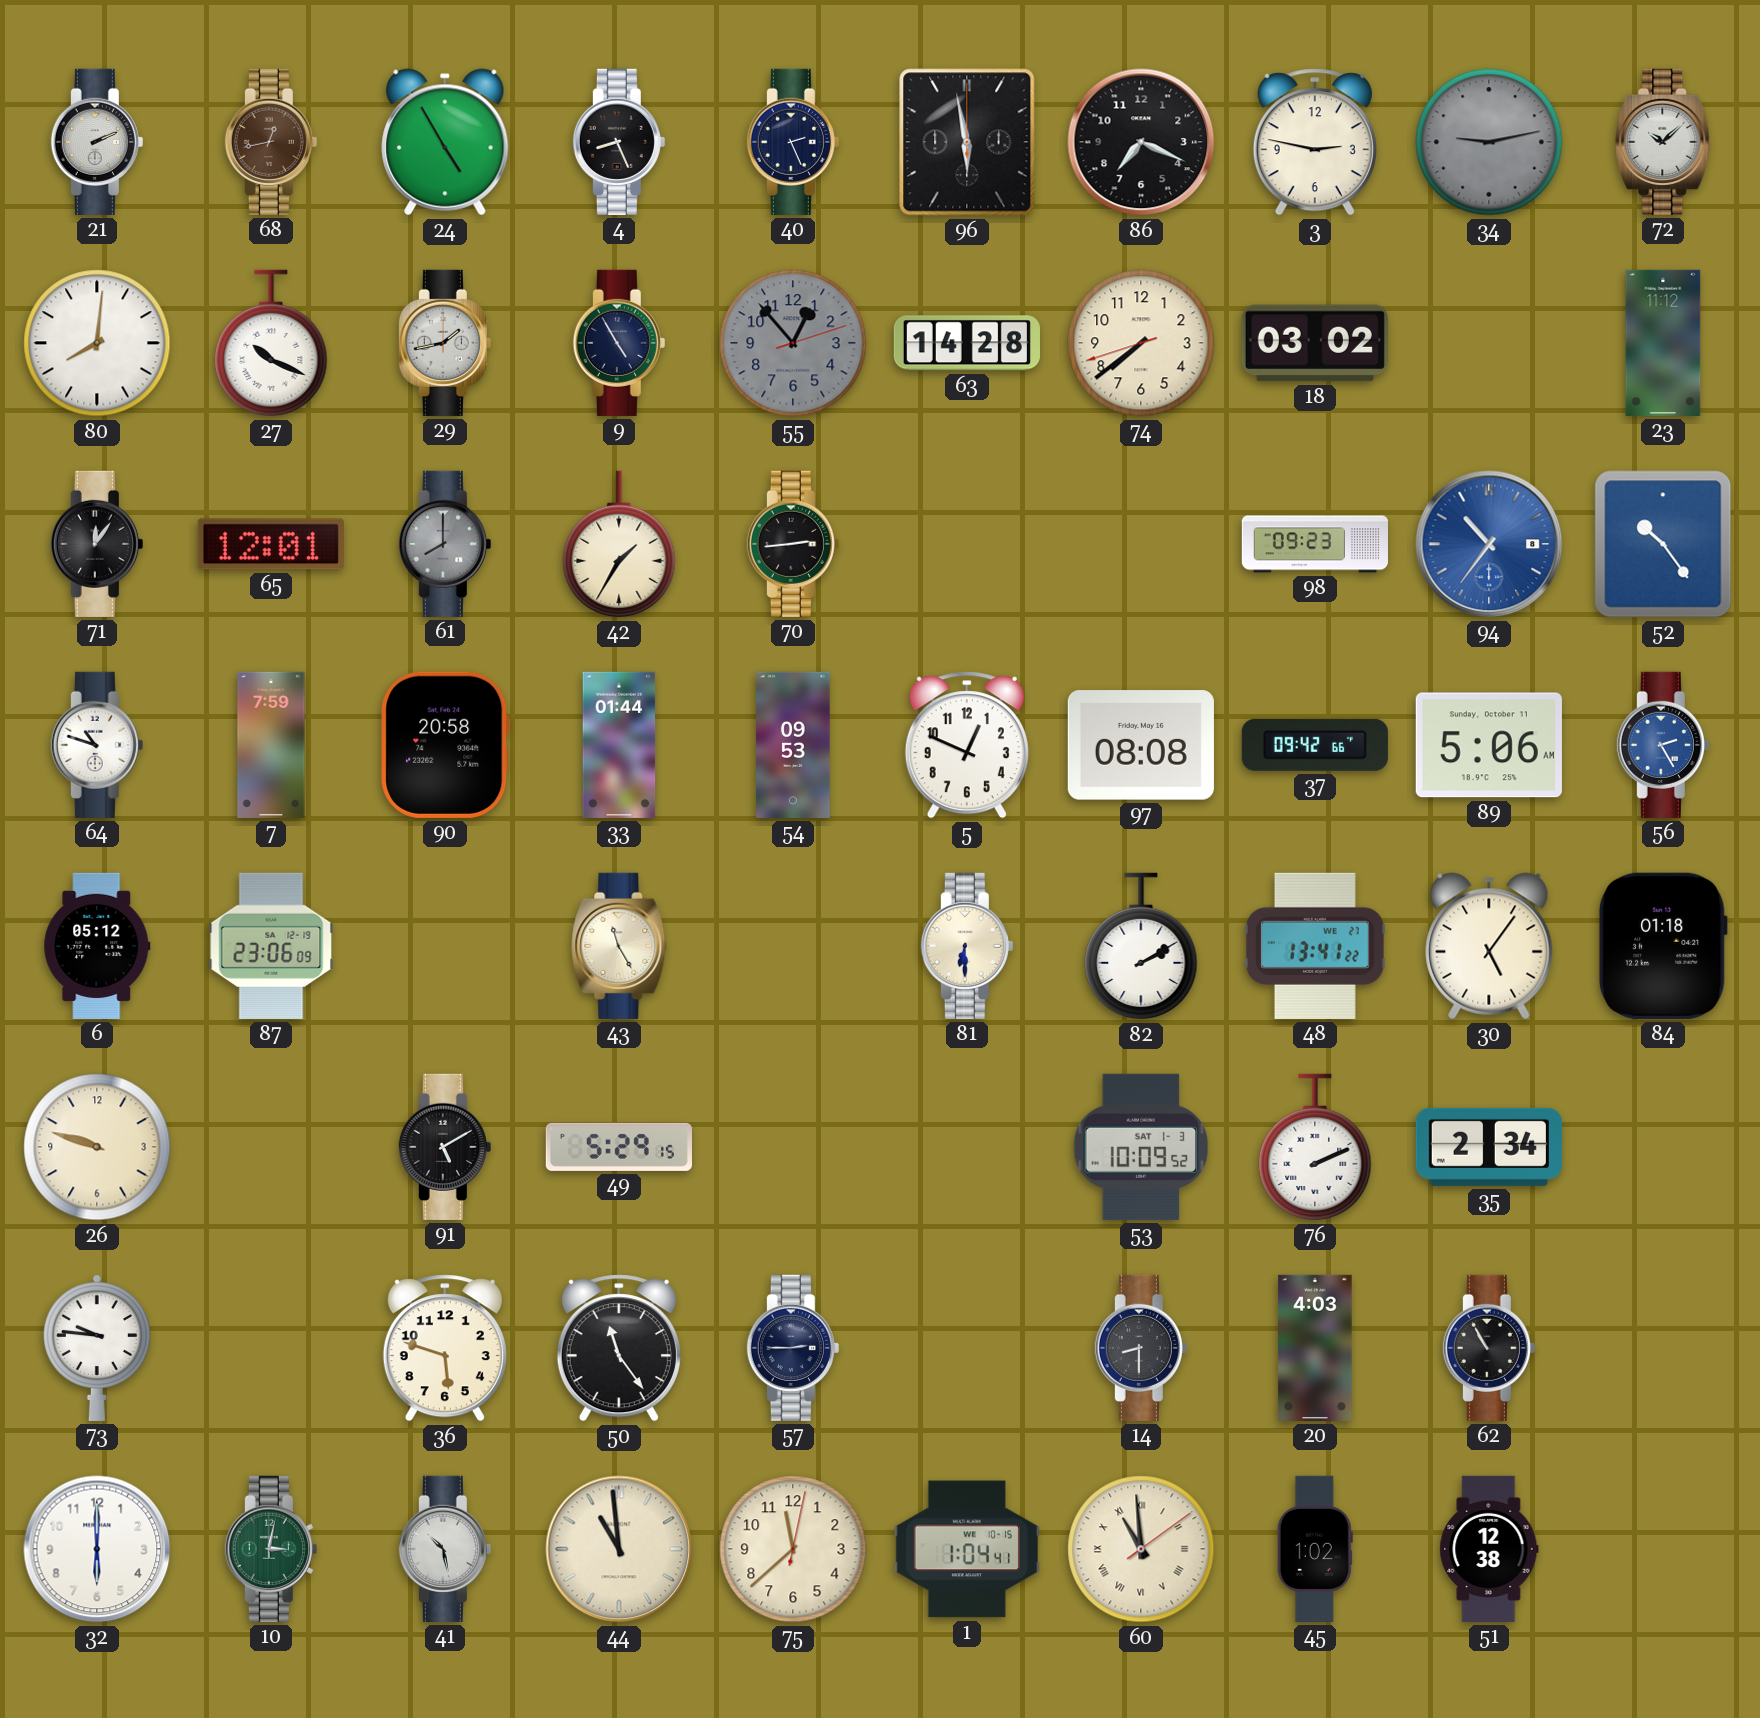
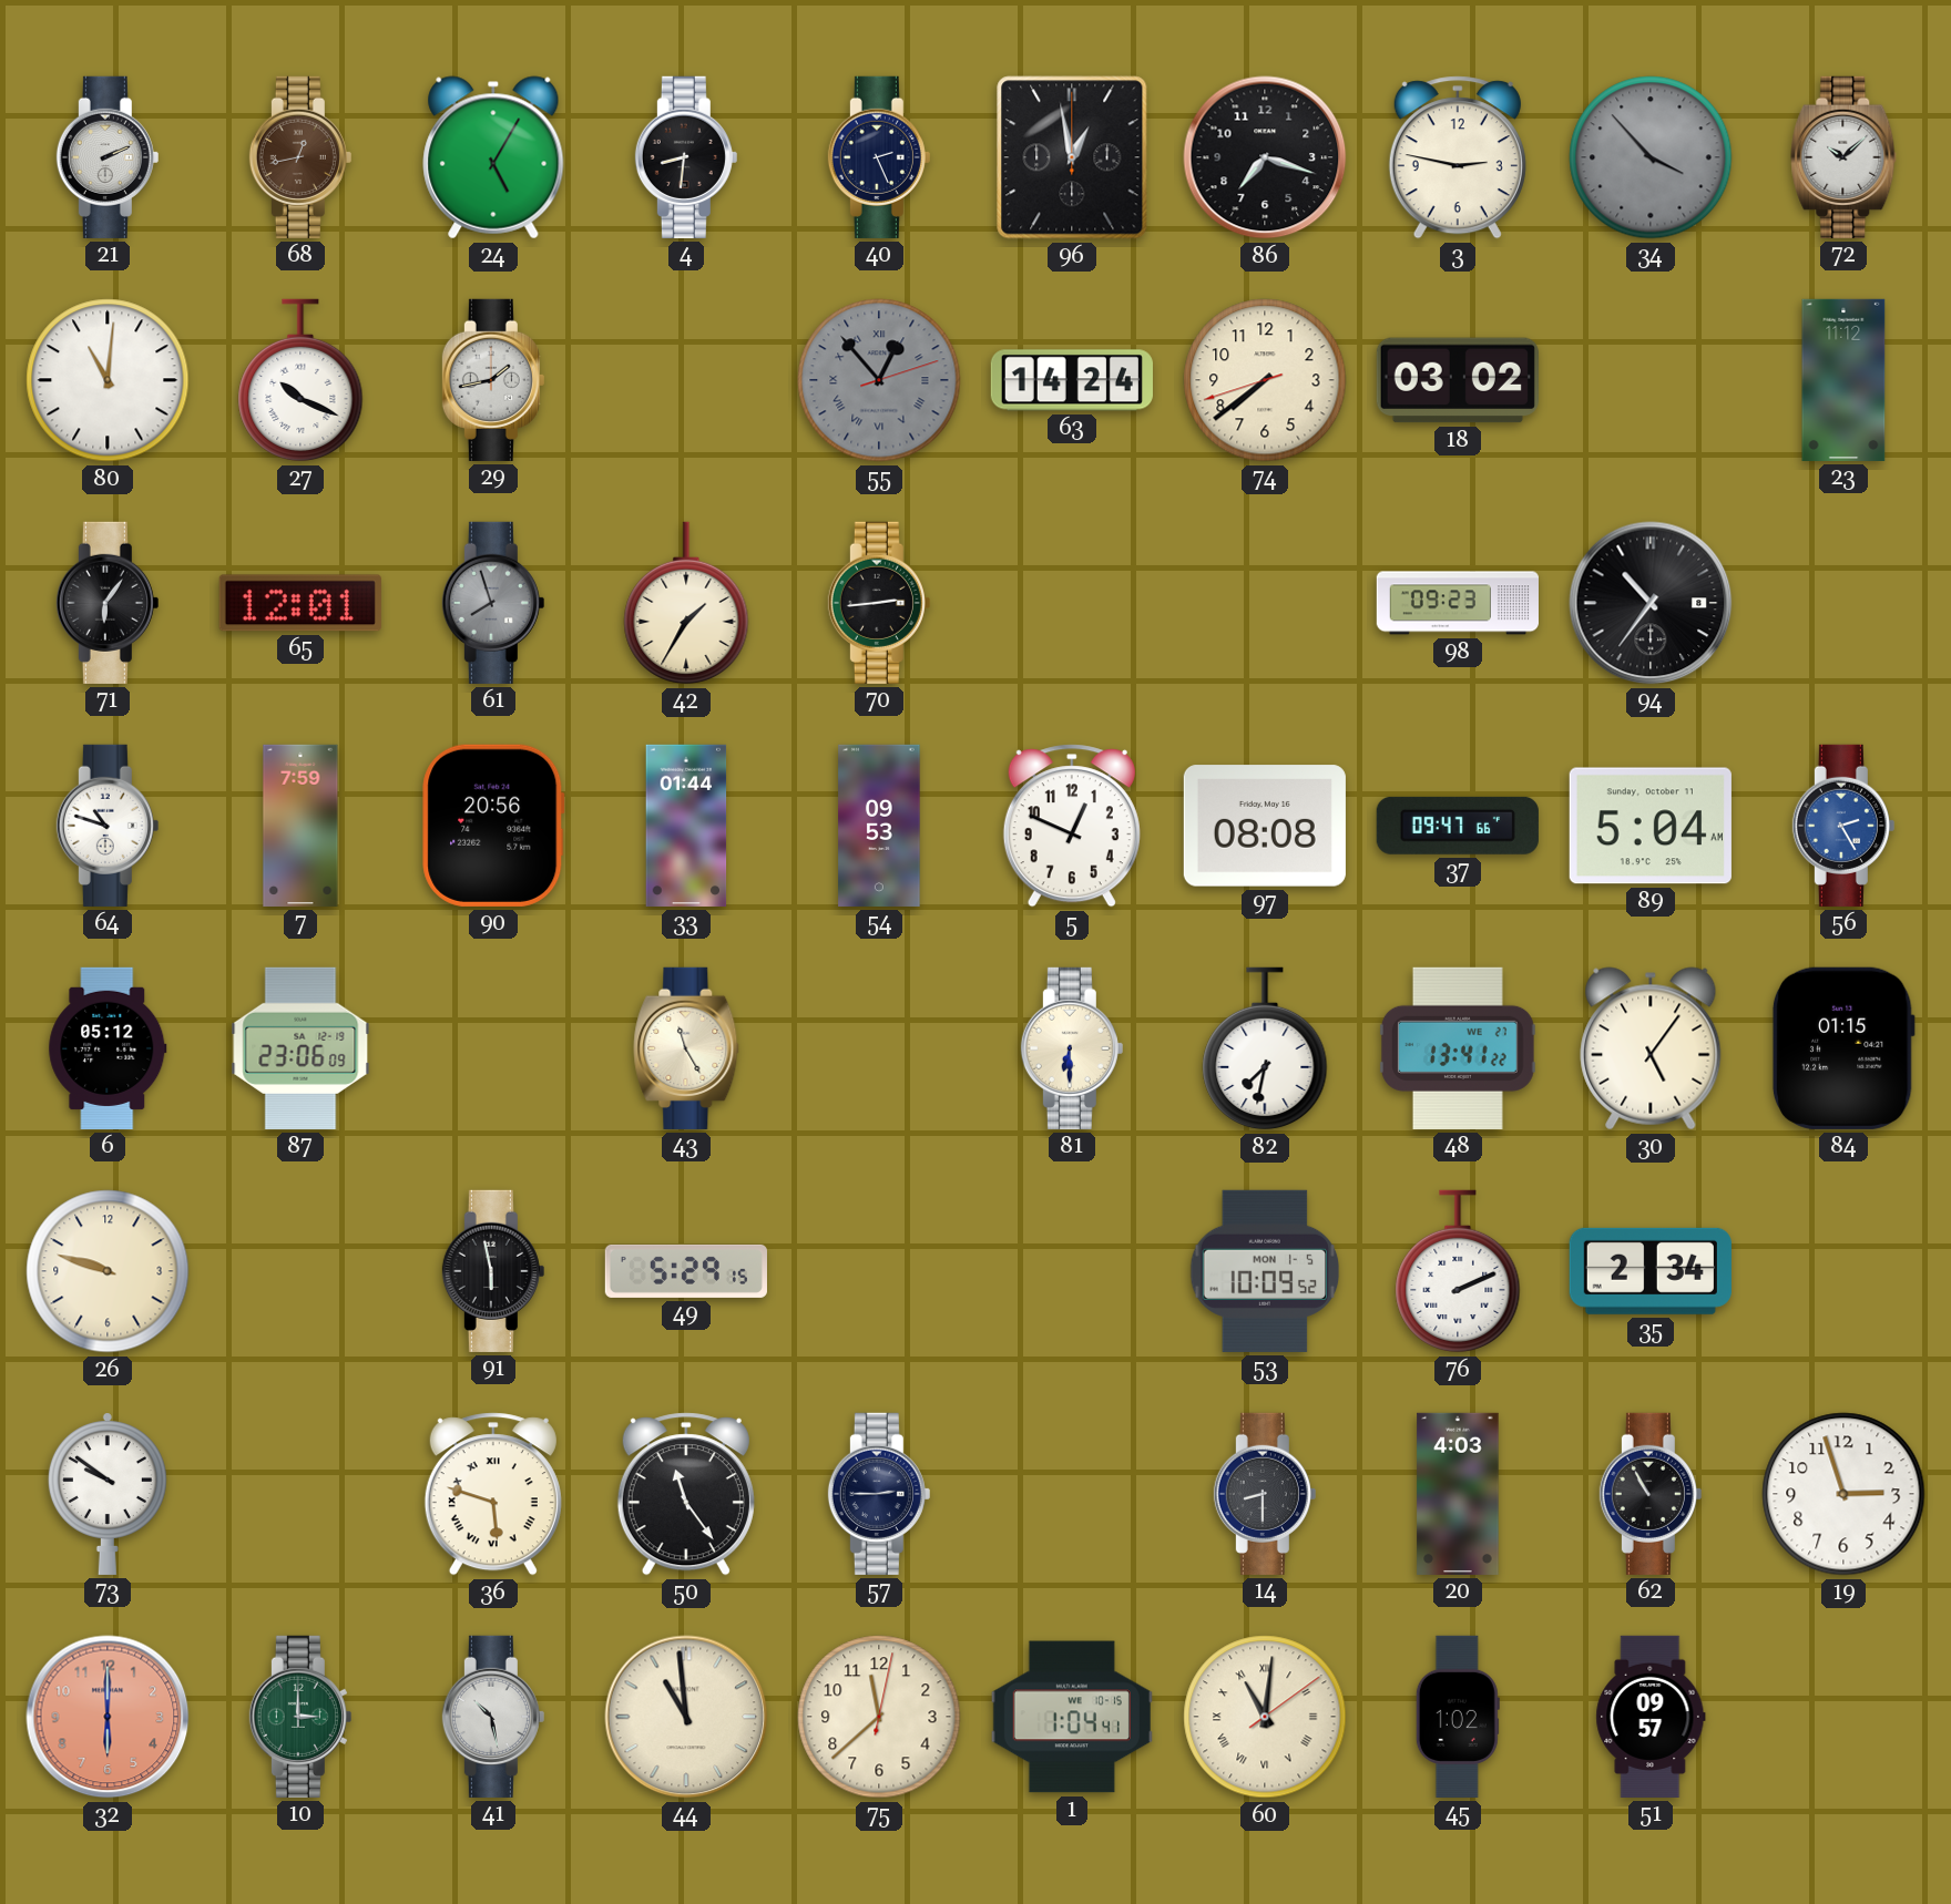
24: 4:55 -> 5:05 (493, 157)
4: 8:26 -> 8:31 (686, 157)
96: 5:58 -> 12:58 (1072, 157)
86: 7:19 -> 7:18 (1265, 157)
34: 9:13 -> 3:53 (1651, 157)
80: 8:01 -> 11:01 (108, 380)
9: 4:55 -> none (619, 343)
55 numerals: Arabic -> Roman (879, 380)
63: 14:28 -> 14:24 (1072, 380)
71: 12:06 -> 6:06 (108, 603)
61: 8:00 -> 7:57 (493, 603)
94 dial: blue -> black (1651, 603)
52: 10:24 -> none (1663, 544)
90: 20:58 -> 20:56 (493, 826)
37: 09:42 -> 09:47 (1458, 826)
89: 5:06 -> 5:04 (1651, 826)
82: 2:10 -> 7:32 (1265, 1048)
84: 01:18 -> 01:15 (1843, 1048)
91: 5:10 -> 5:58 (493, 1271)
53 date: SAT 1-3 -> MON 1-5 (1265, 1271)
73: 9:46 -> 9:51 (108, 1494)
36 numerals: Arabic -> Roman (493, 1494)
19: none -> 2:57 (1843, 1494)
32 dial: white -> salmon (108, 1717)
10: 3:02 -> 3:00 (300, 1717)
60: 10:59 -> 11:01 (1265, 1717)
51: 12:38 -> 09:57 (1651, 1717)
